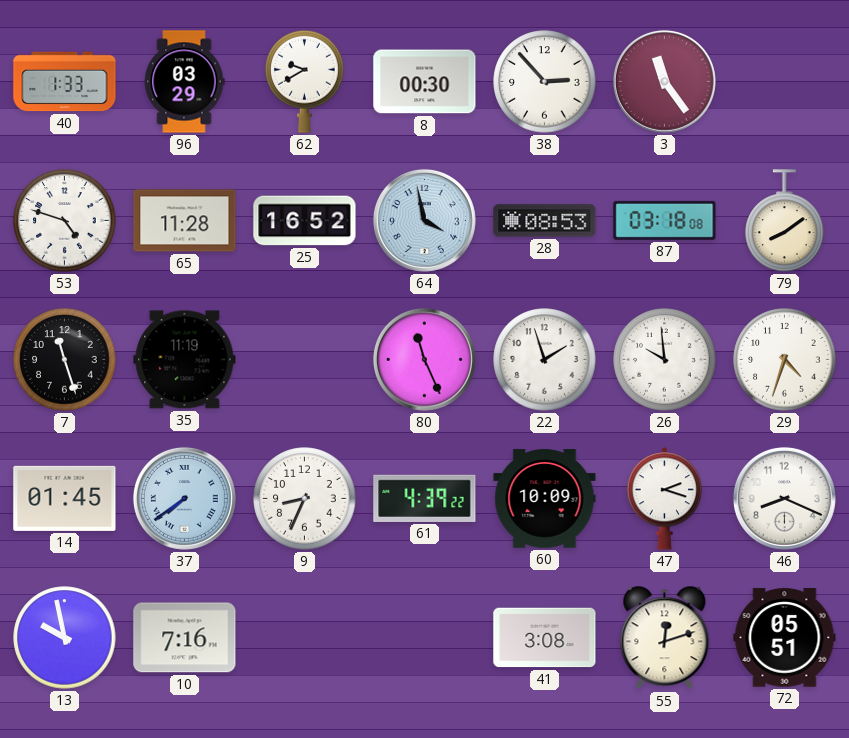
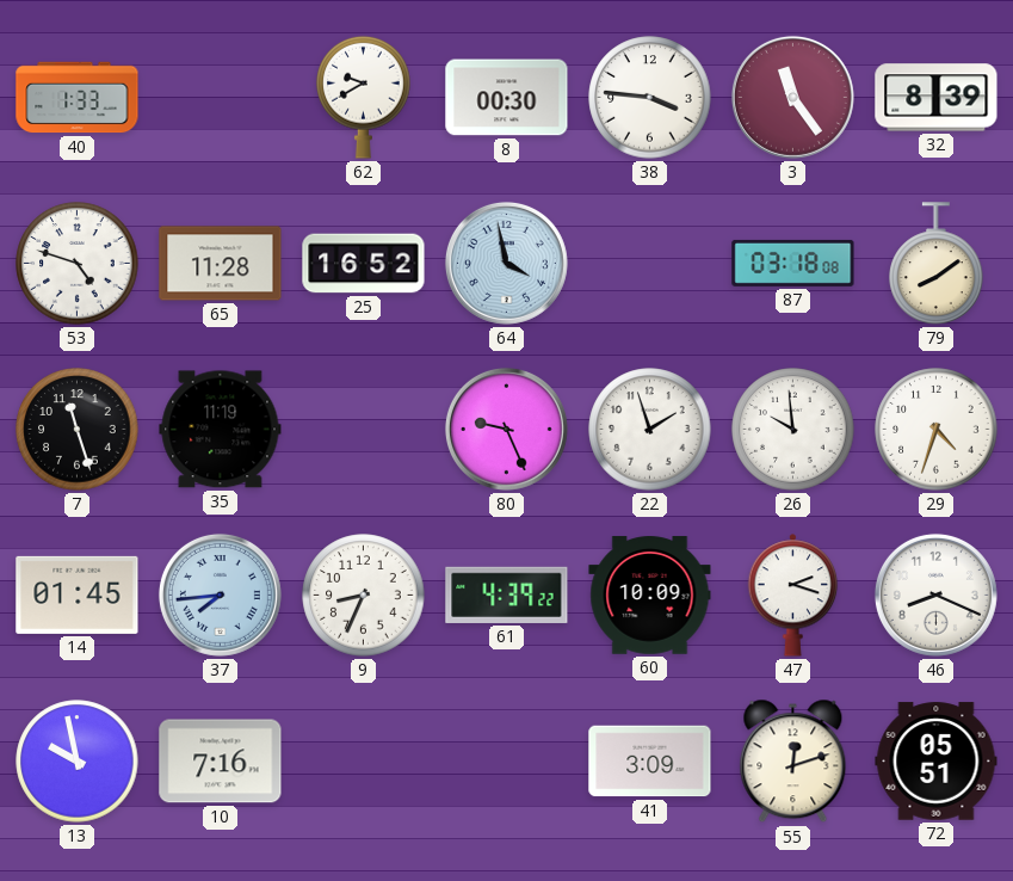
96: 03:29 -> none (184, 82)
38: 2:53 -> 3:46 (650, 98)
32: none -> 8:39 (937, 98)
28: 08:53 -> none (545, 221)
80: 11:26 -> 9:26 (506, 429)
37: 7:39 -> 7:44 (220, 594)
41: 3:08 -> 3:09 (650, 762)
